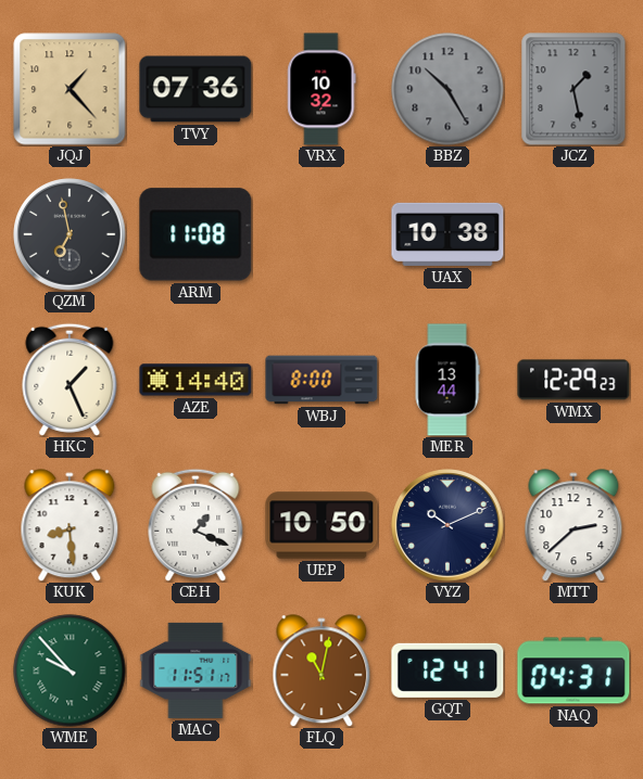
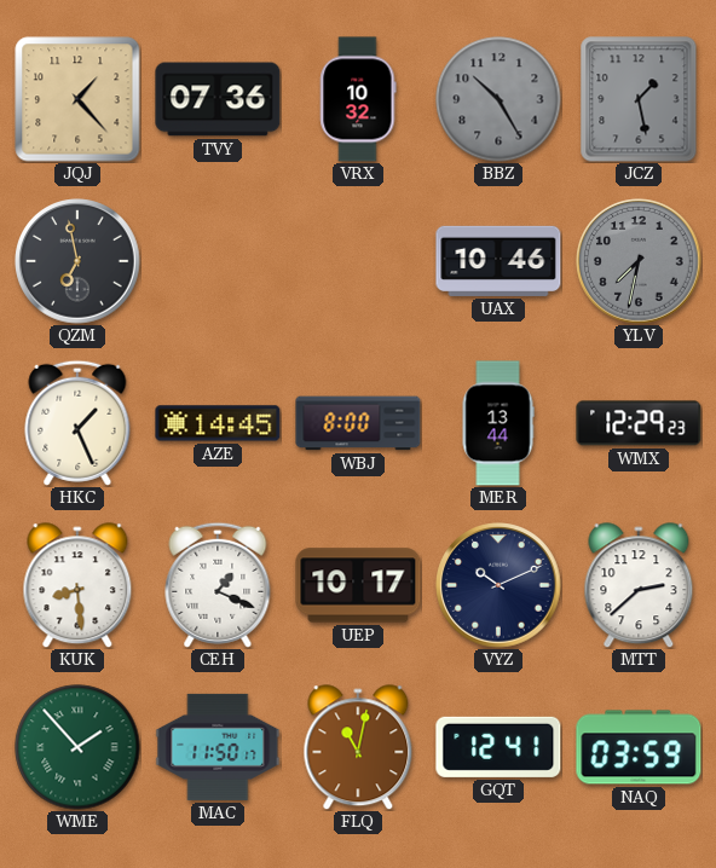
ARM: 11:08 -> none (196, 234)
UAX: 10:38 -> 10:46 (498, 261)
YLV: none -> 7:32 (639, 261)
AZE: 14:40 -> 14:45 (218, 423)
UEP: 10:50 -> 10:17 (358, 585)
WME: 9:53 -> 1:53 (77, 747)
MAC: 11:51 -> 11:50 (218, 747)
NAQ: 04:31 -> 03:59 (639, 747)
